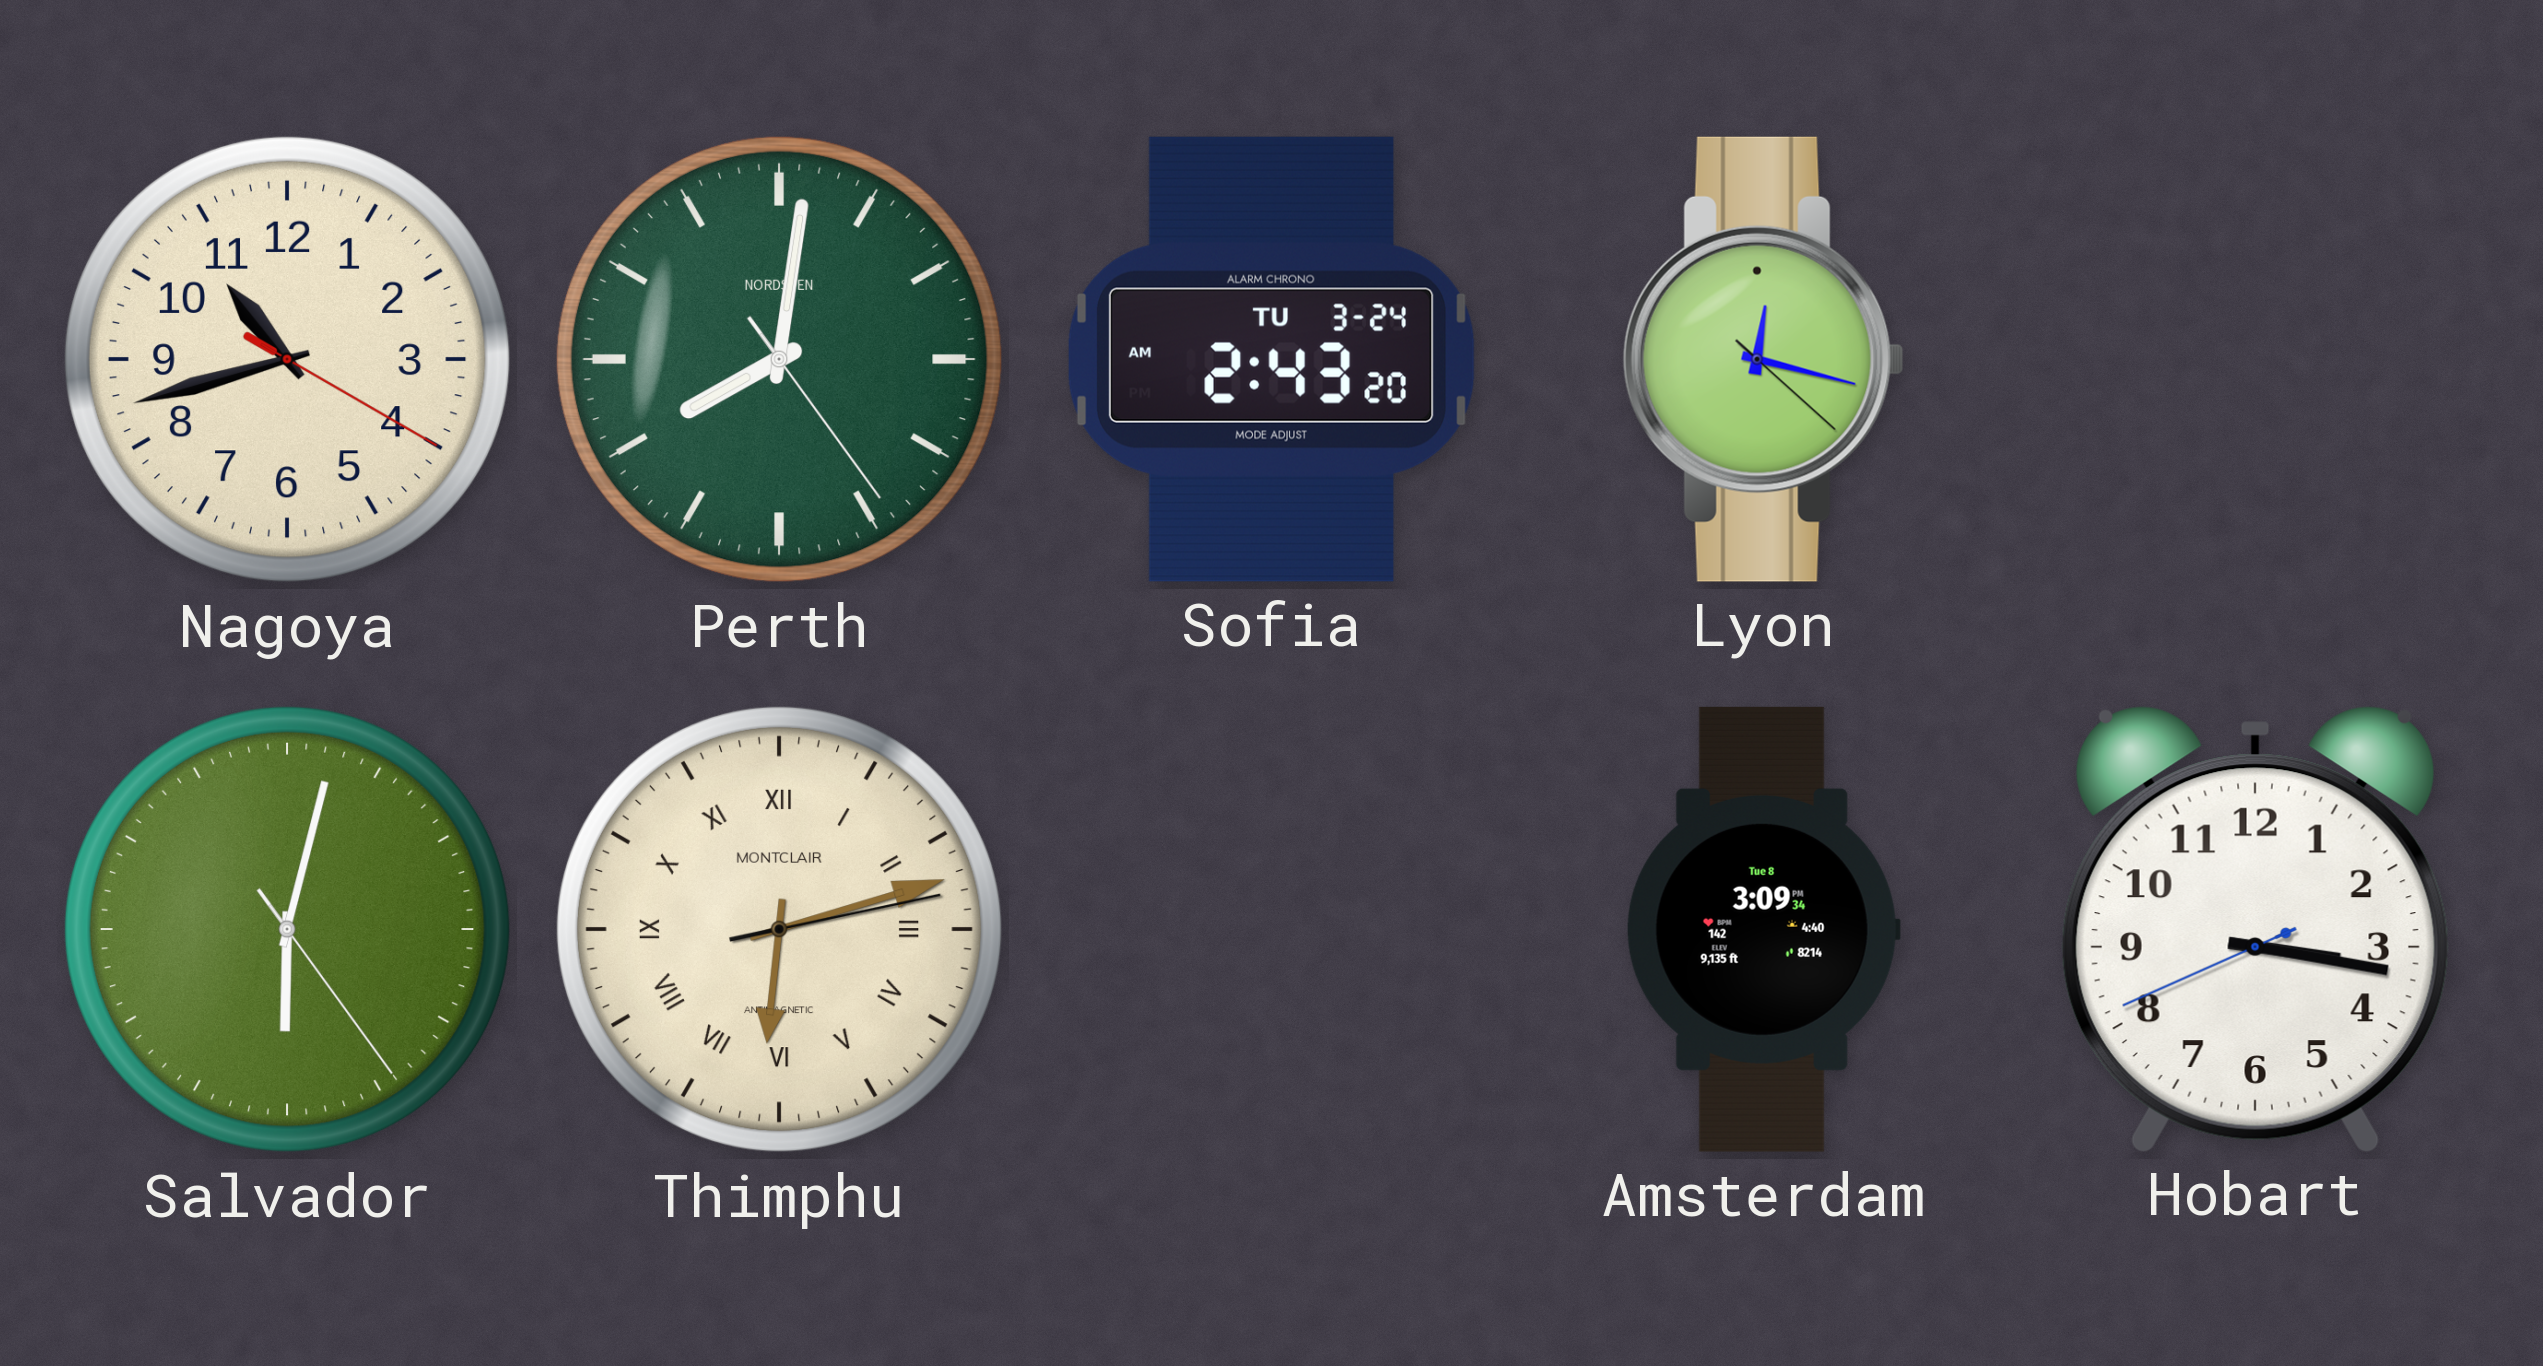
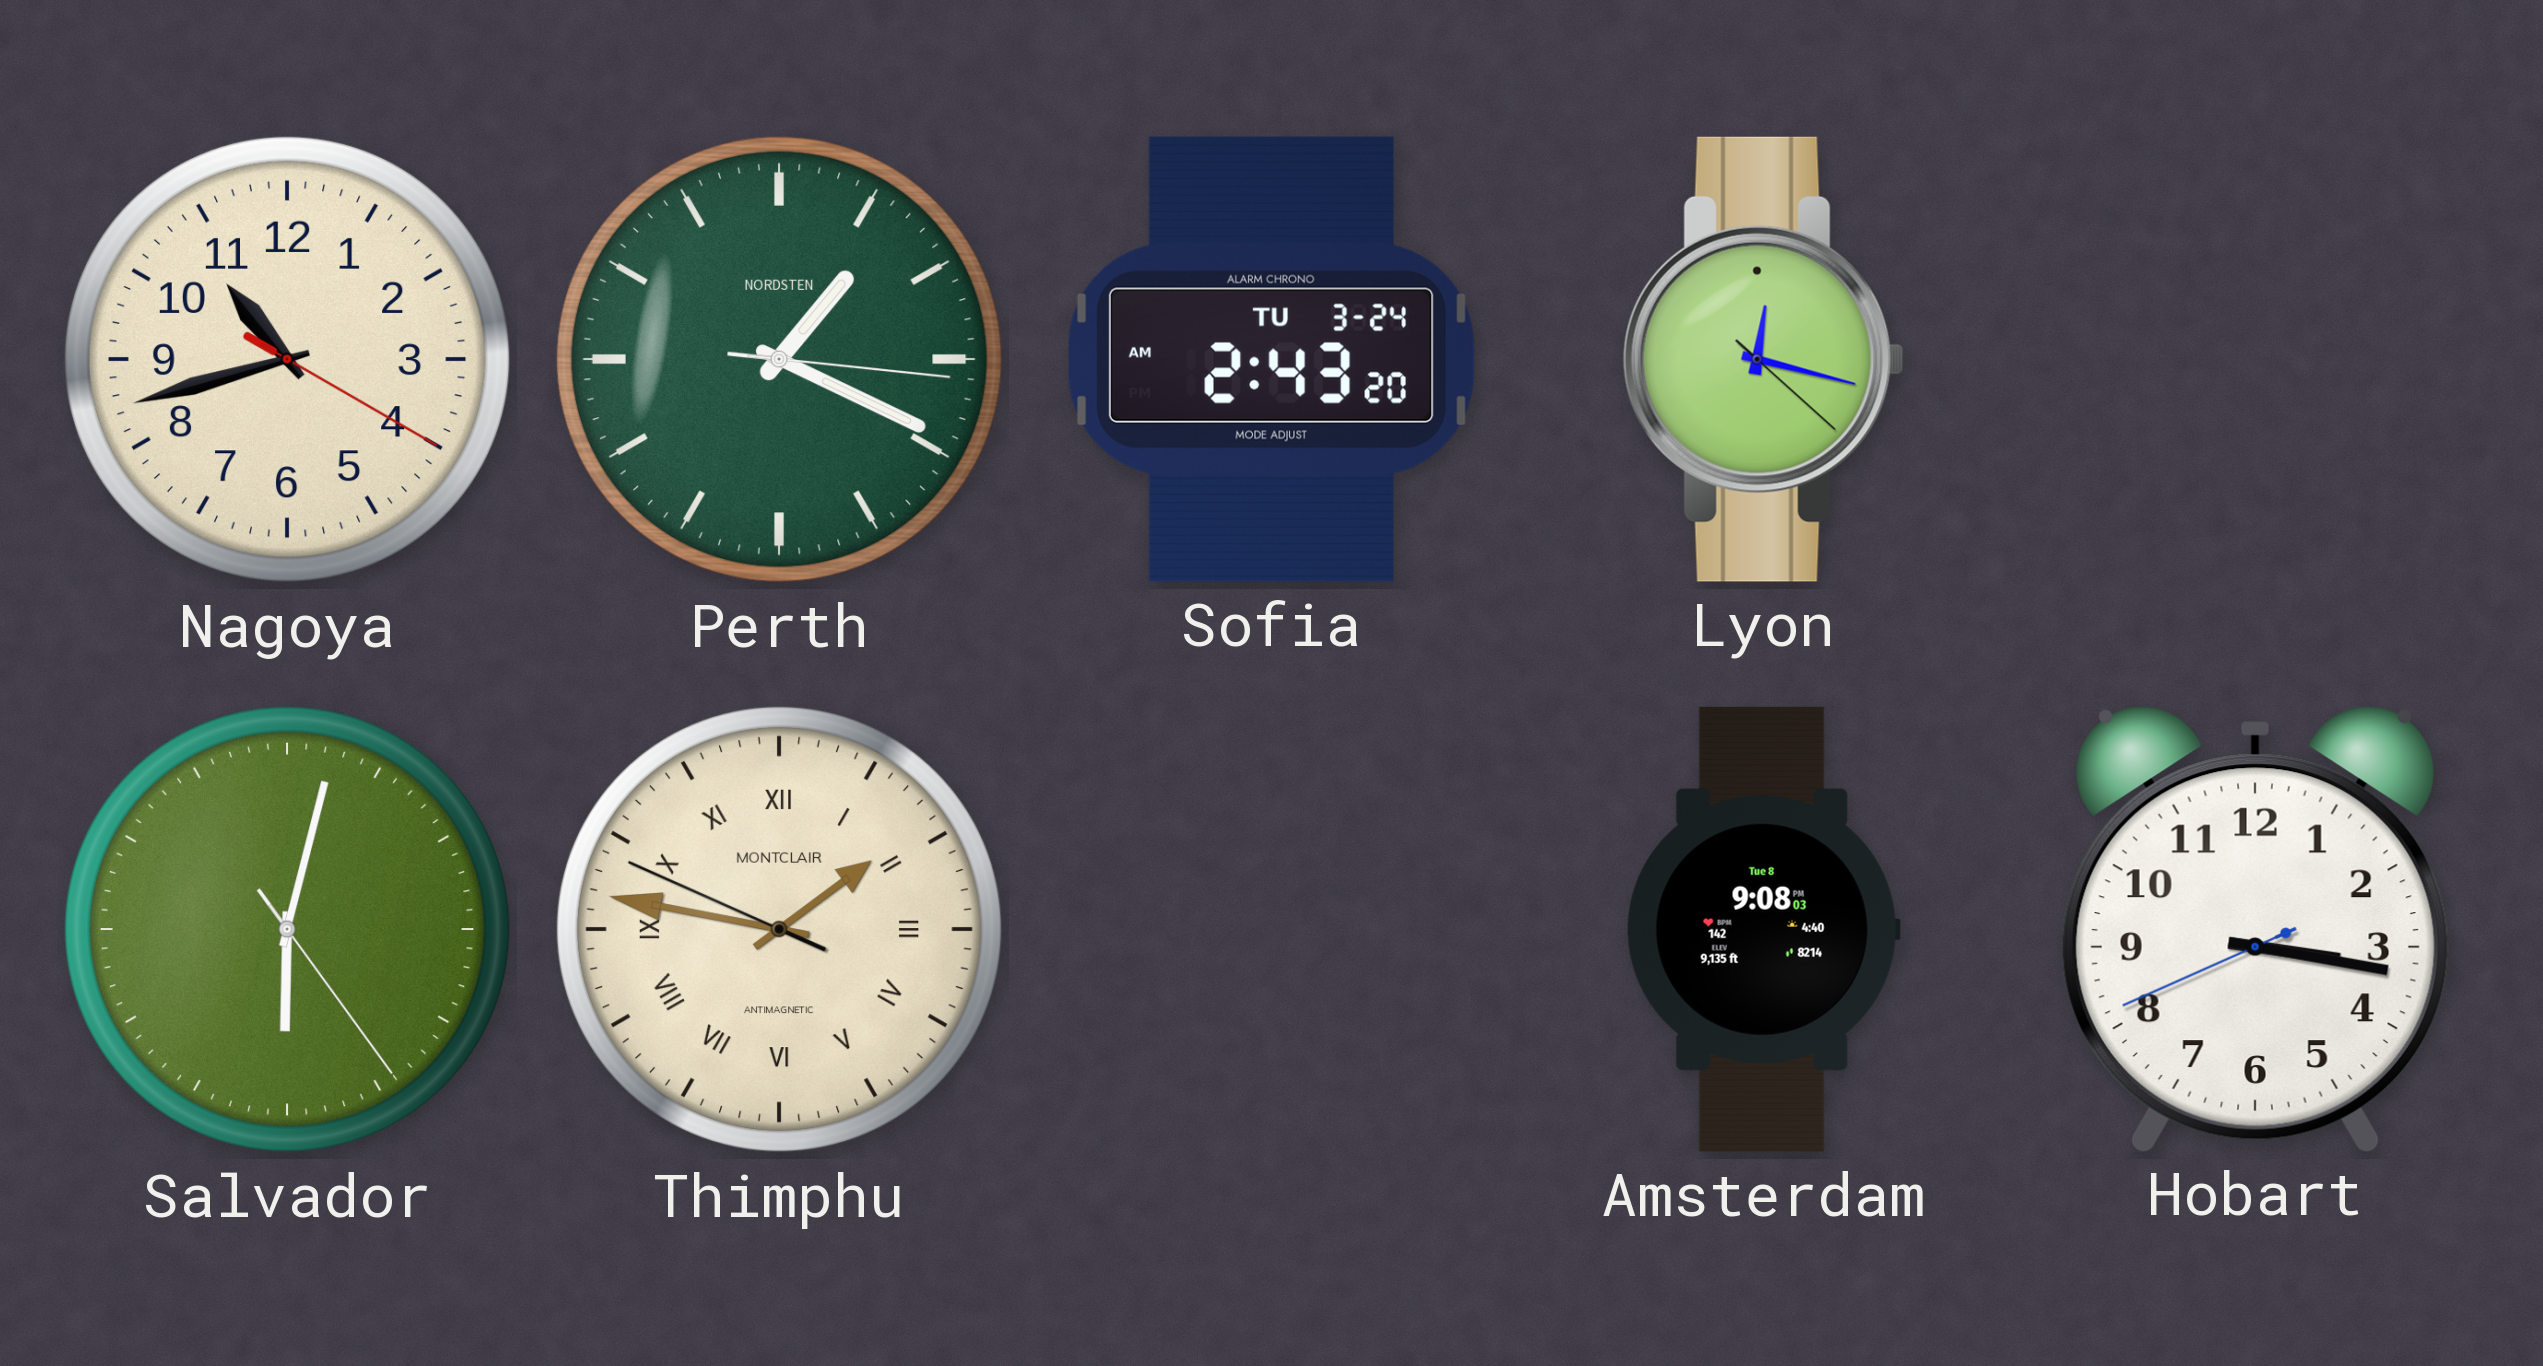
Perth: 8:01 -> 1:19 (779, 359)
Thimphu: 6:12 -> 1:46 (779, 929)
Amsterdam: 3:09 -> 9:08 (1763, 929)
